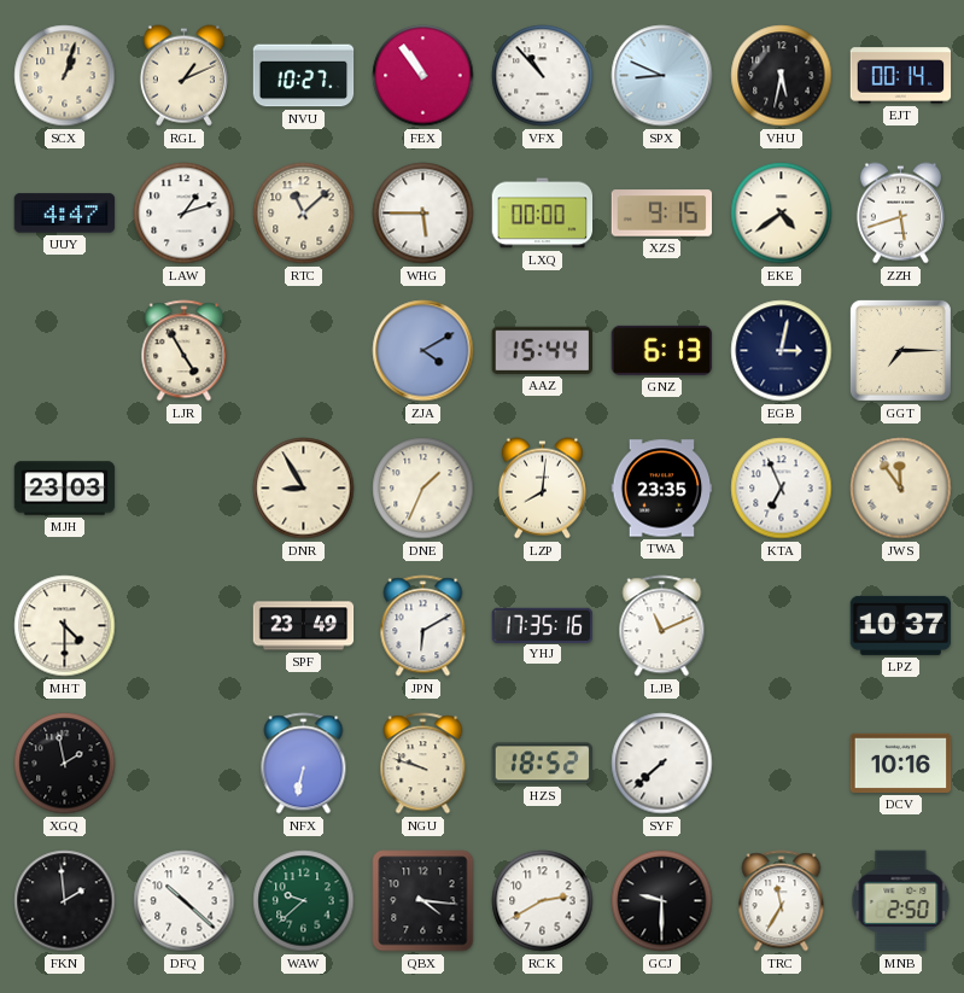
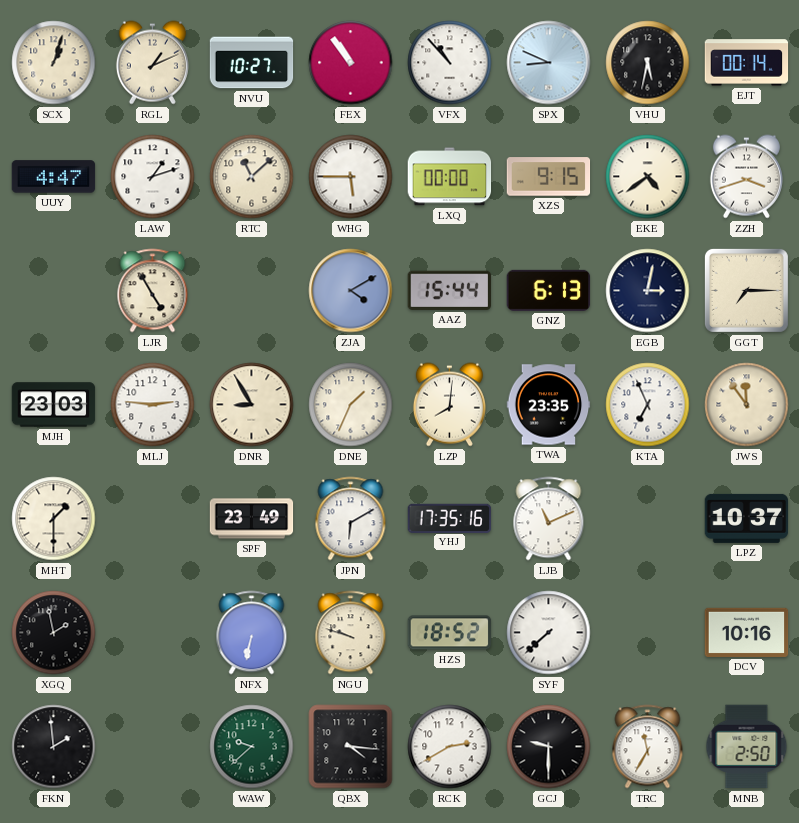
ZZH: 5:42 -> 3:42 (746, 177)
MLJ: none -> 2:46 (153, 405)
MHT: 4:30 -> 1:30 (54, 519)
DFQ: 10:22 -> none (185, 901)
